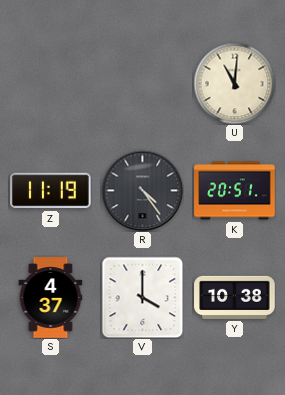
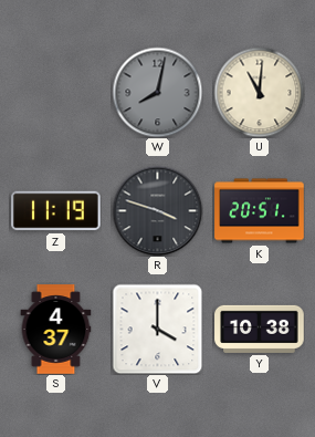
W: none -> 8:02 (157, 92)
R: 4:24 -> 3:48 (157, 210)
